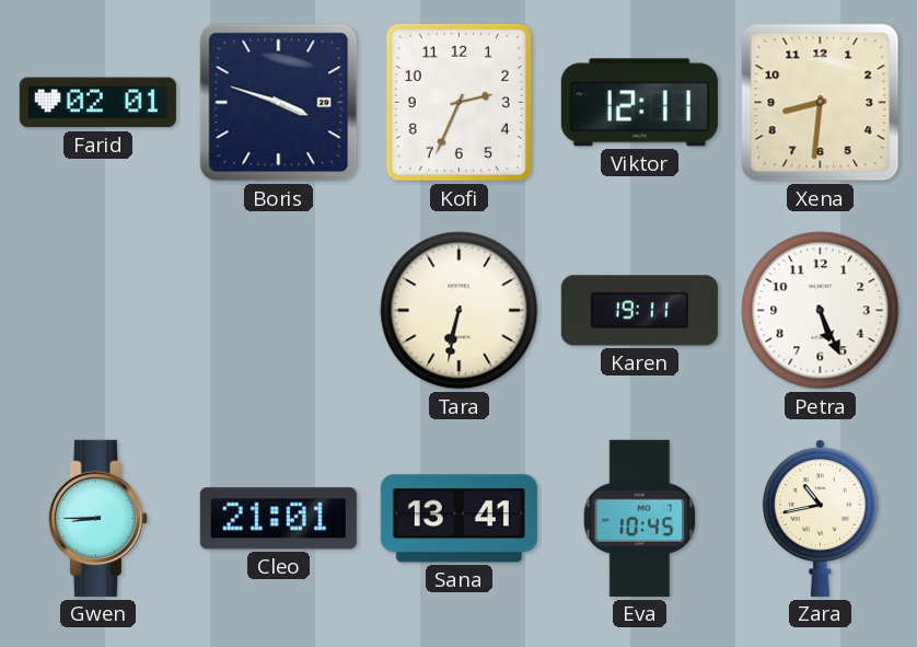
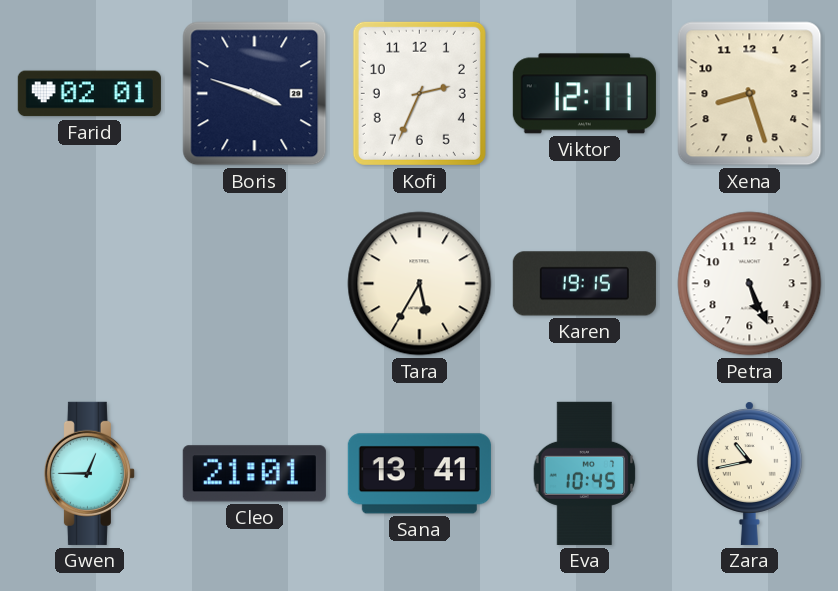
Xena: 8:31 -> 8:27 (750, 94)
Tara: 6:32 -> 5:35 (420, 284)
Karen: 19:11 -> 19:15 (584, 284)
Gwen: 8:45 -> 12:45 (89, 473)
